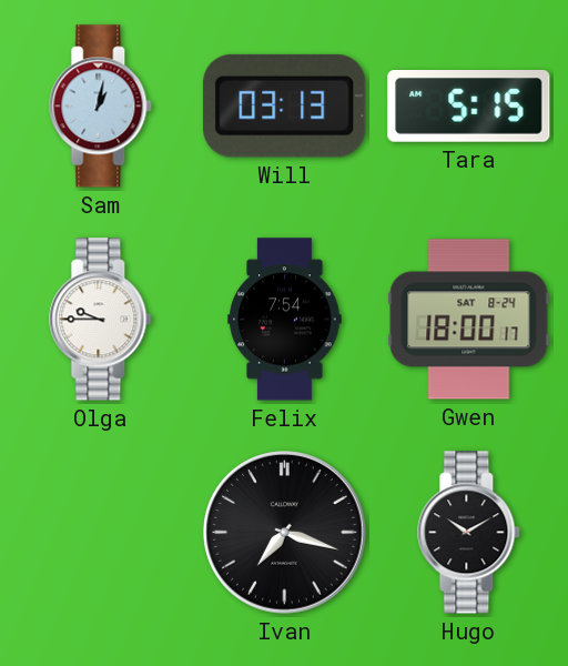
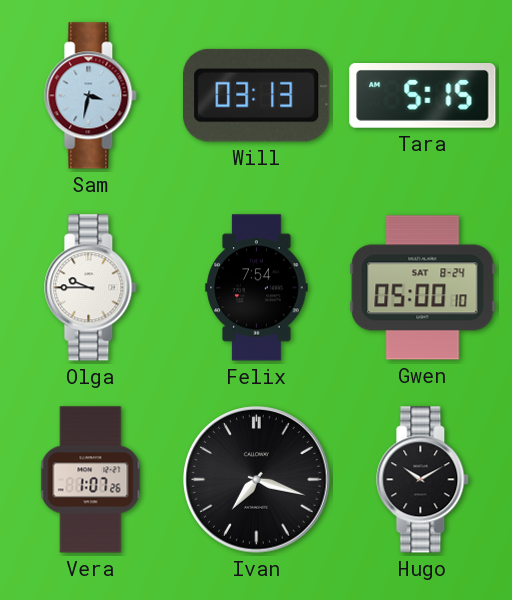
Sam: 1:02 -> 3:32 (91, 96)
Gwen: 18:00 -> 05:00 (423, 288)
Vera: none -> 1:07 (91, 480)
